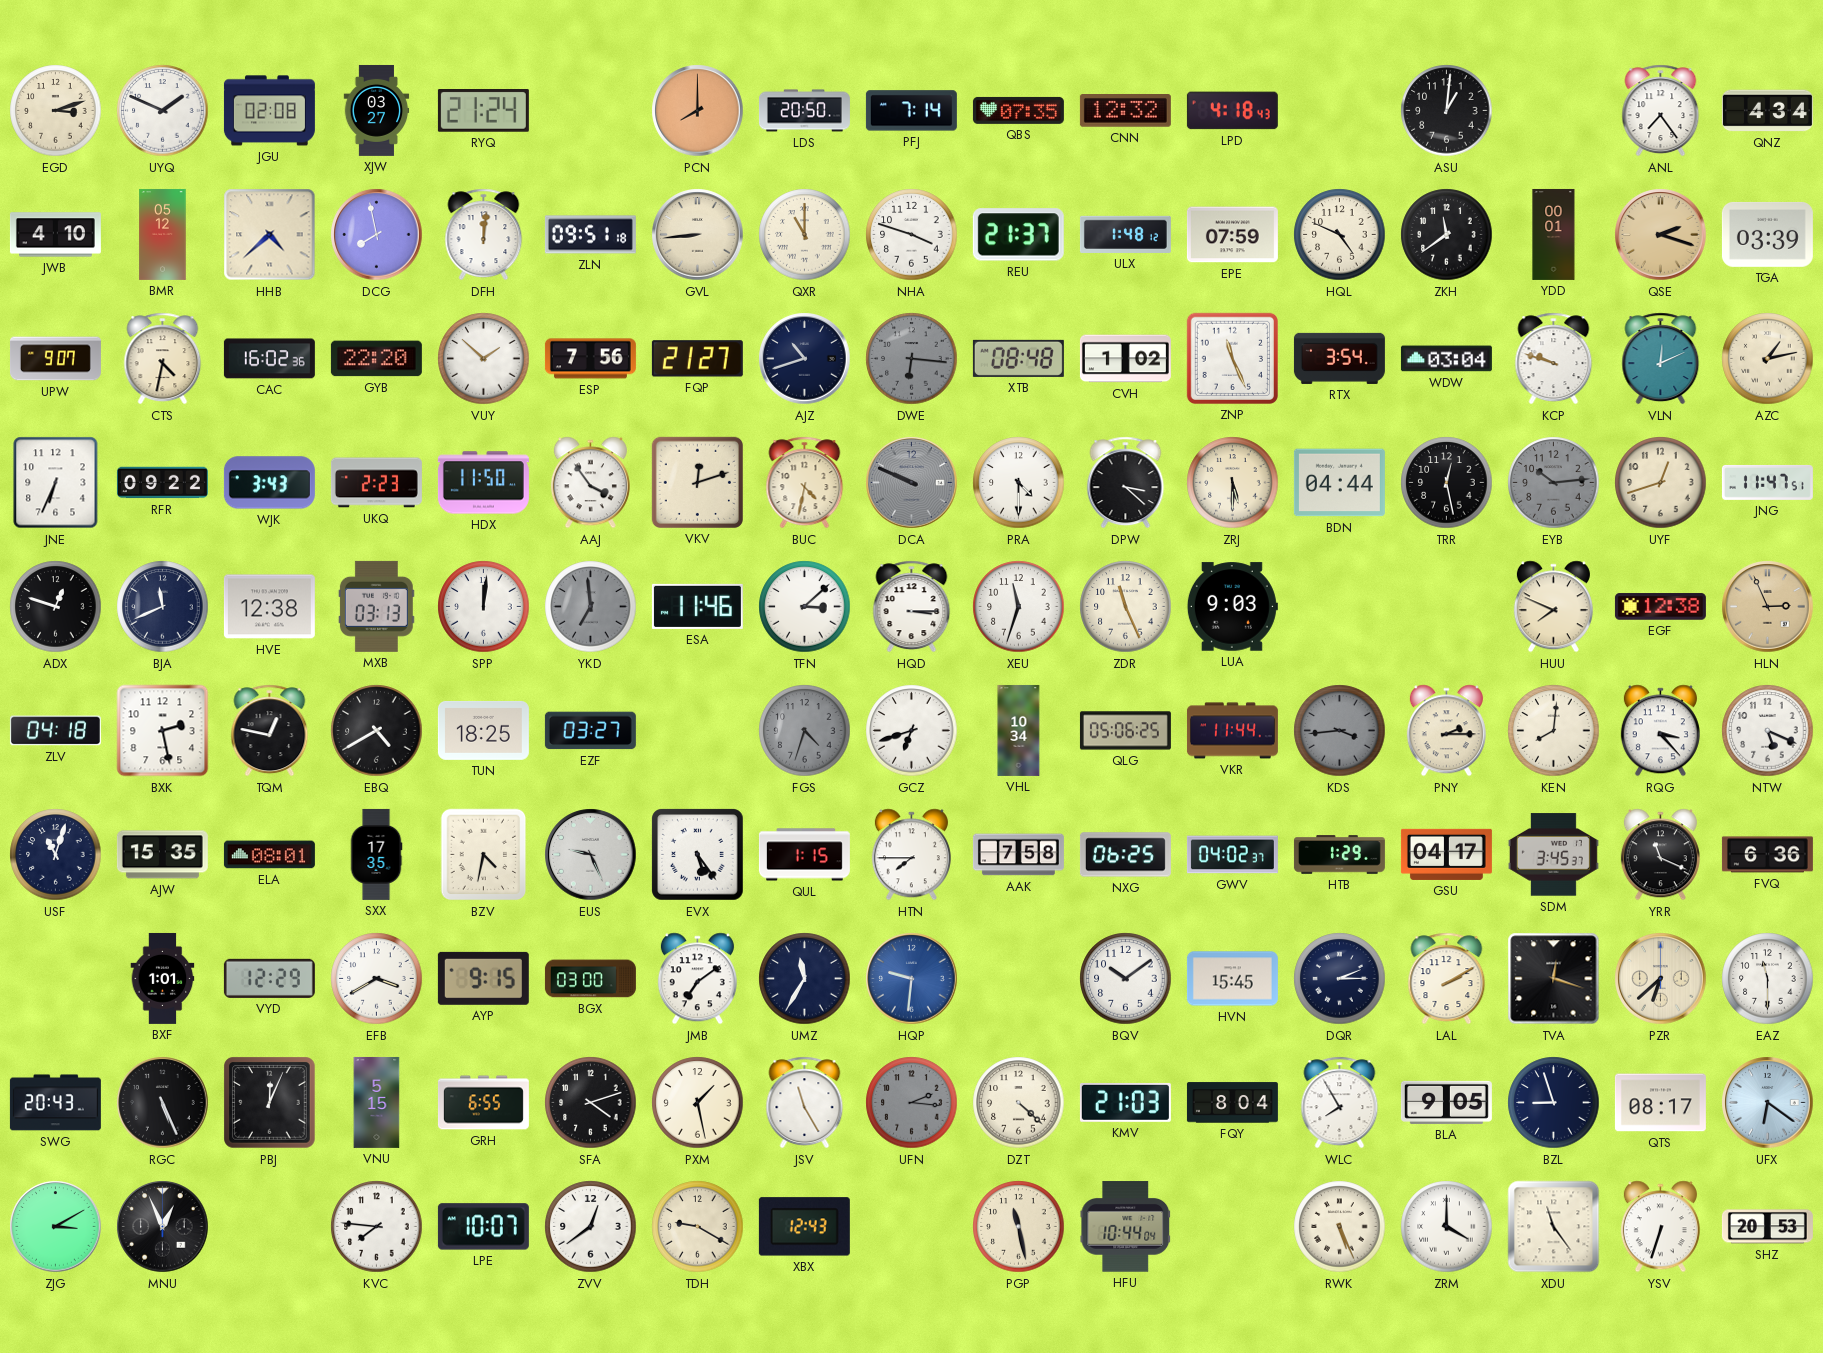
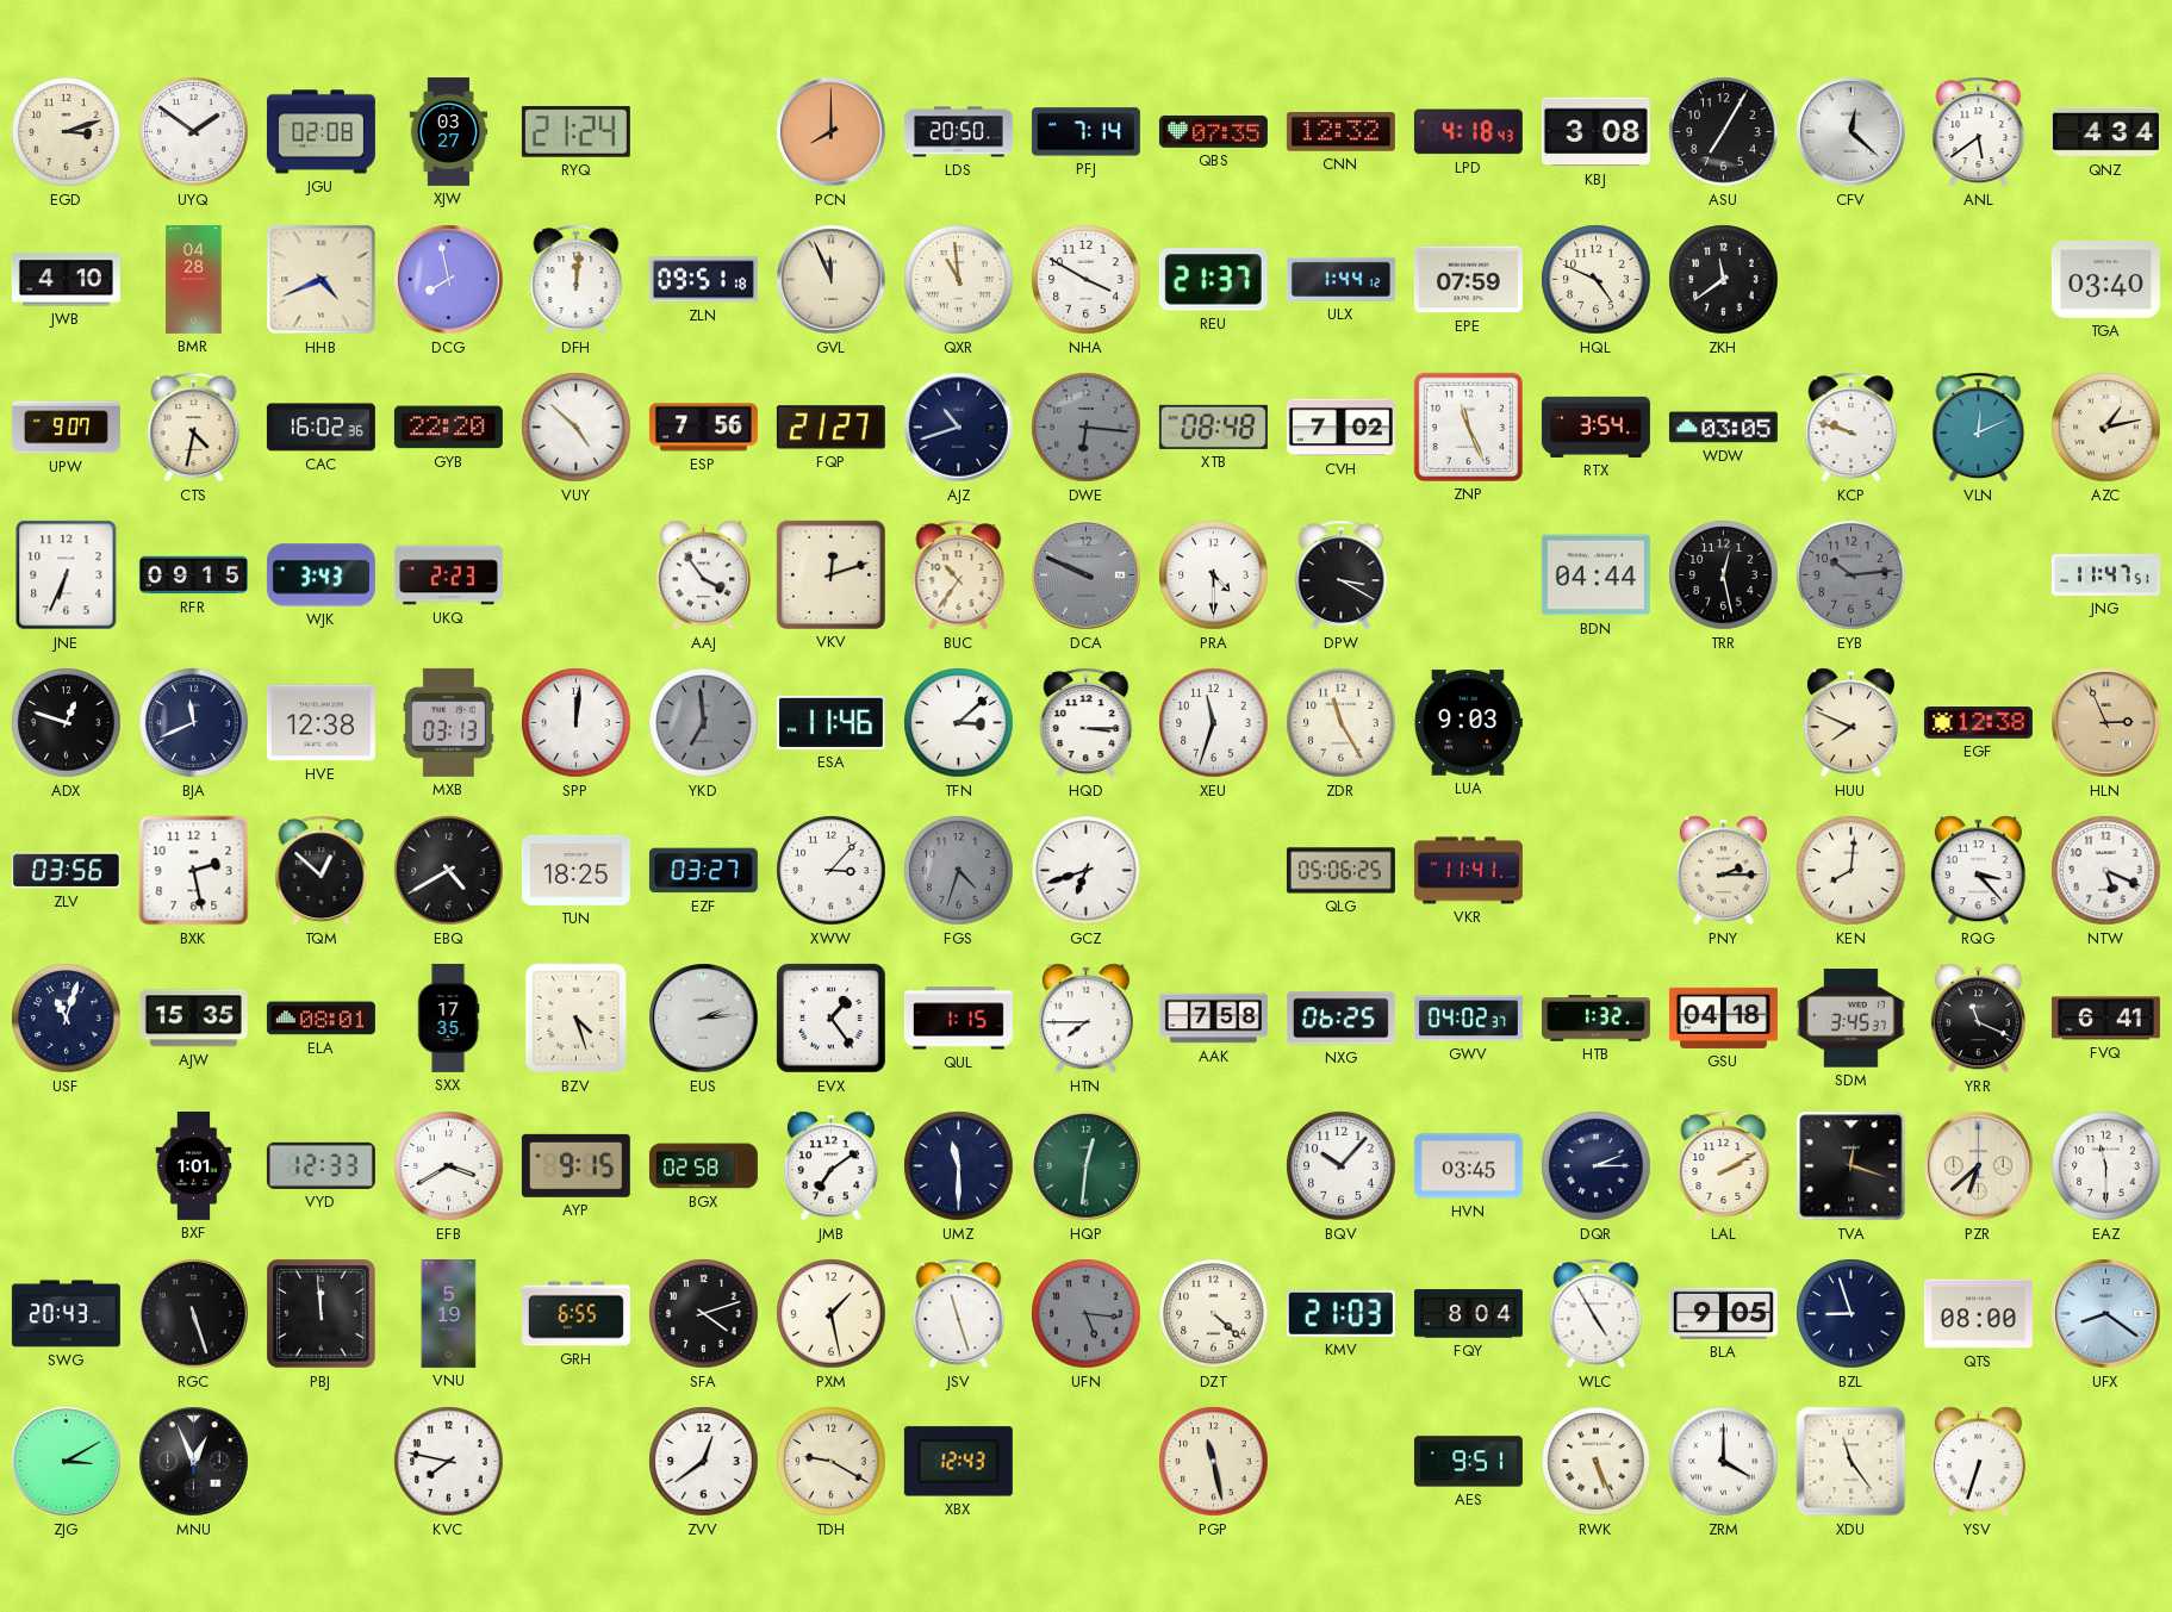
UYQ: 1:49 -> 1:51 (194, 132)
KBJ: none -> 3:08 (1595, 132)
ASU: 1:01 -> 7:05 (1724, 132)
CFV: none -> 12:22 (1852, 132)
ANL: 7:24 -> 5:39 (1979, 132)
BMR: 05:12 -> 04:28 (194, 279)
HHB: 4:38 -> 4:41 (322, 280)
GVL: 8:44 -> 11:56 (832, 280)
QXR: 11:00 -> 10:59 (959, 280)
NHA: 3:48 -> 3:50 (1087, 280)
ULX: 1:48 -> 1:44 (1340, 279)
YDD: 00:01 -> none (1554, 234)
QSE: 2:18 -> none (1661, 235)
TGA: 03:39 -> 03:40 (2105, 279)
VUY: 1:52 -> 4:52 (577, 428)
CVH: 1:02 -> 7:02 (1340, 428)
WDW: 03:04 -> 03:05 (1723, 428)
RFR: 09:22 -> 09:15 (193, 575)
HDX: 11:50 -> none (483, 483)
BUC: 4:32 -> 10:36 (959, 575)
DPW: 3:22 -> 3:20 (1342, 575)
ZRJ: 5:30 -> none (1233, 483)
UYF: 12:42 -> none (1661, 483)
ZDR: 11:26 -> 11:25 (1342, 723)
ZLV: 04:18 -> 03:56 (66, 871)
TQM: 12:47 -> 12:52 (322, 871)
XWW: none -> 3:07 (832, 871)
VHL: 10:34 -> none (1019, 730)
VKR: 11:44 -> 11:41 (1468, 871)
KDS: 3:44 -> none (1340, 731)
BZV: 4:32 -> 4:27 (577, 1019)
EUS: 9:26 -> 2:14 (704, 1019)
EVX: 5:24 -> 1:24 (832, 1019)
HTB: 1:29 -> 1:32 (1595, 1019)
GSU: 04:17 -> 04:18 (1723, 1017)
FVQ: 6:36 -> 6:41 (2105, 1019)
VYD: 12:29 -> 12:33 (320, 1165)
BGX: 03:00 -> 02:58 (703, 1166)
UMZ: 11:35 -> 11:30 (959, 1166)
HQP: 9:31 -> 12:31 (1087, 1166)
HQP dial: blue -> green (1087, 1166)
BQV: 10:09 -> 10:07 (1342, 1166)
HVN: 15:45 -> 03:45 (1468, 1166)
RGC: 5:26 -> 5:27 (194, 1314)
PBJ: 12:04 -> 11:59 (322, 1314)
VNU: 5:15 -> 5:19 (449, 1313)
JSV: 11:25 -> 11:27 (959, 1314)
UFN: 2:16 -> 5:16 (1087, 1314)
WLC: 7:55 -> 4:55 (1597, 1314)
QTS: 08:17 -> 08:00 (1978, 1314)
UFX: 6:21 -> 8:21 (2106, 1314)
KVC: 7:46 -> 7:47 (449, 1462)
LPE: 10:07 -> none (483, 1227)
HFU: 10:44 -> none (1126, 1227)
AES: none -> 9:51 (1468, 1462)
SHZ: 20:53 -> none (1767, 1227)
